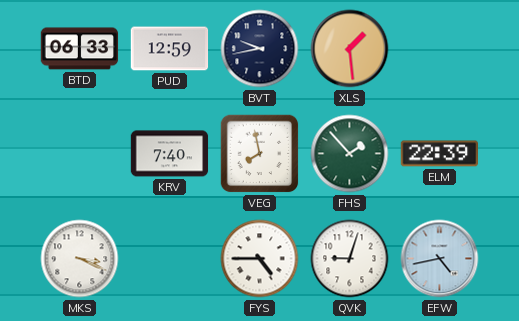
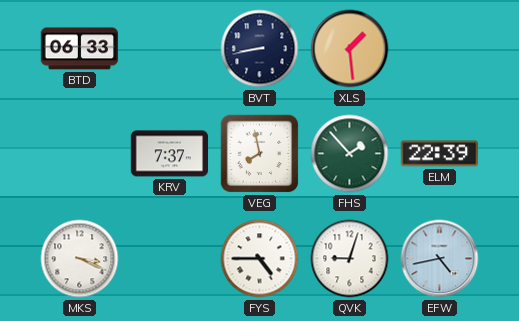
PUD: 12:59 -> none (170, 49)
BVT: 9:43 -> 8:43 (260, 49)
KRV: 7:40 -> 7:37 (170, 154)
